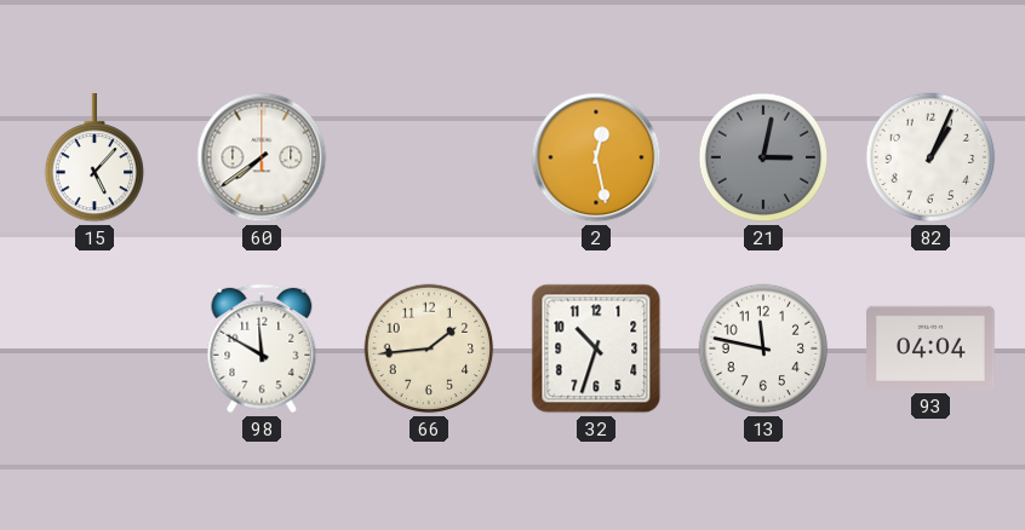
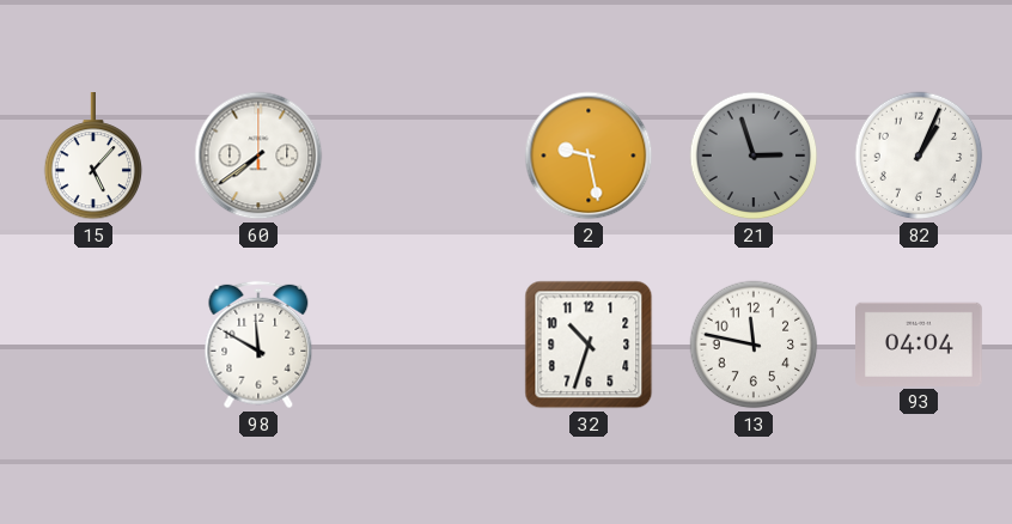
2: 12:28 -> 9:28 (589, 156)
21: 3:02 -> 2:57 (754, 156)
66: 1:44 -> none (429, 348)
